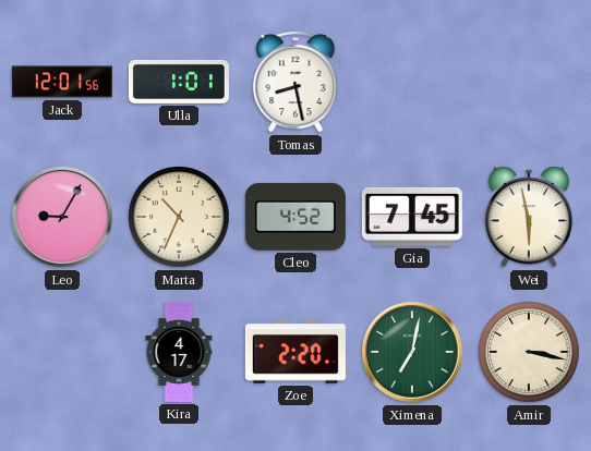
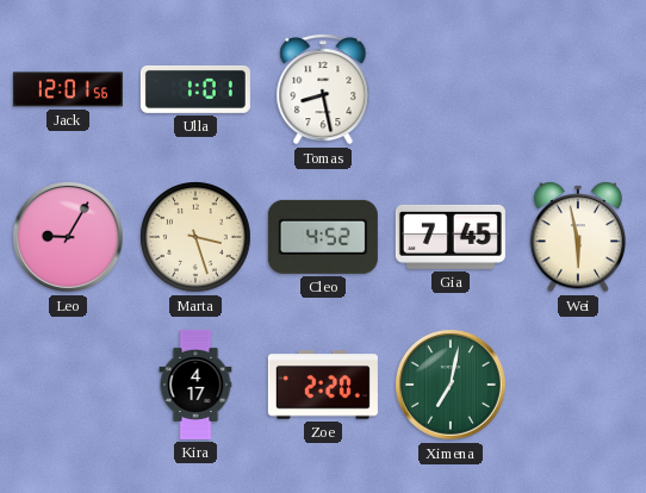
Marta: 10:34 -> 3:27 (195, 237)
Amir: 3:17 -> none (529, 352)
